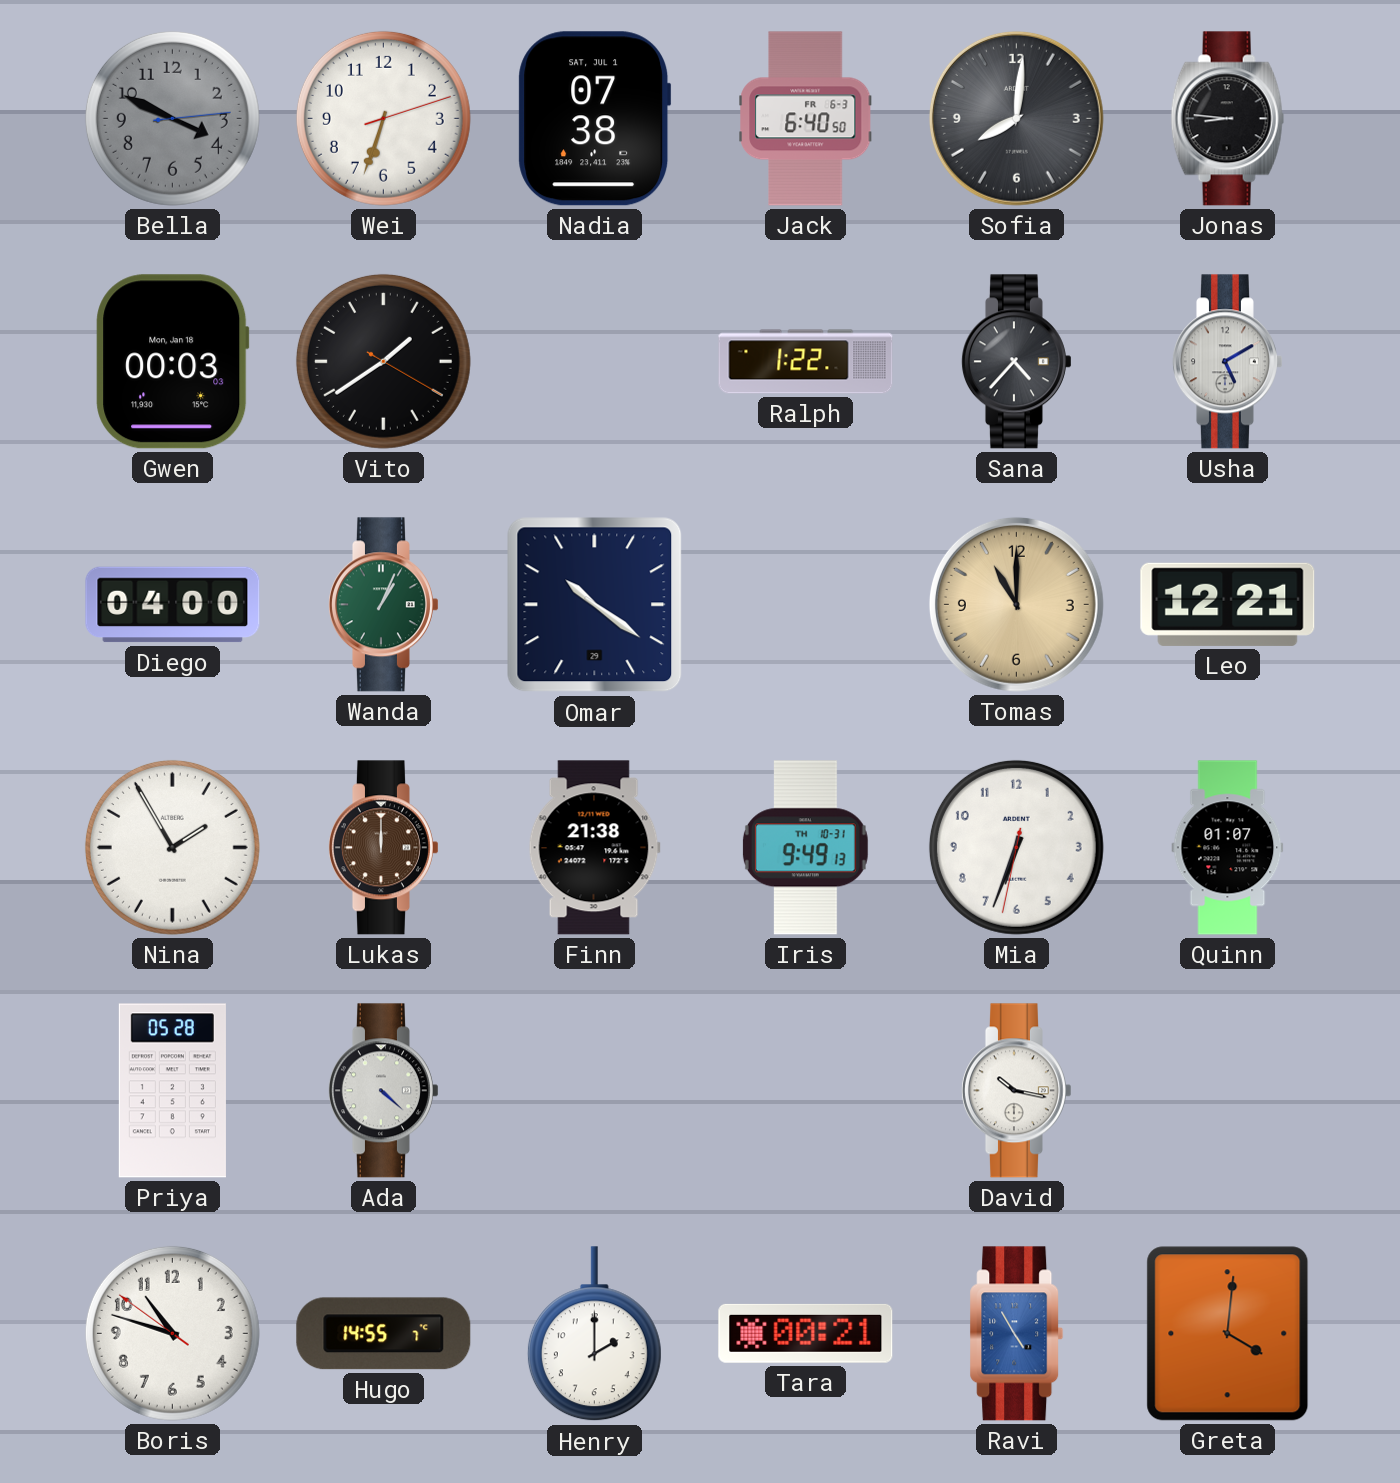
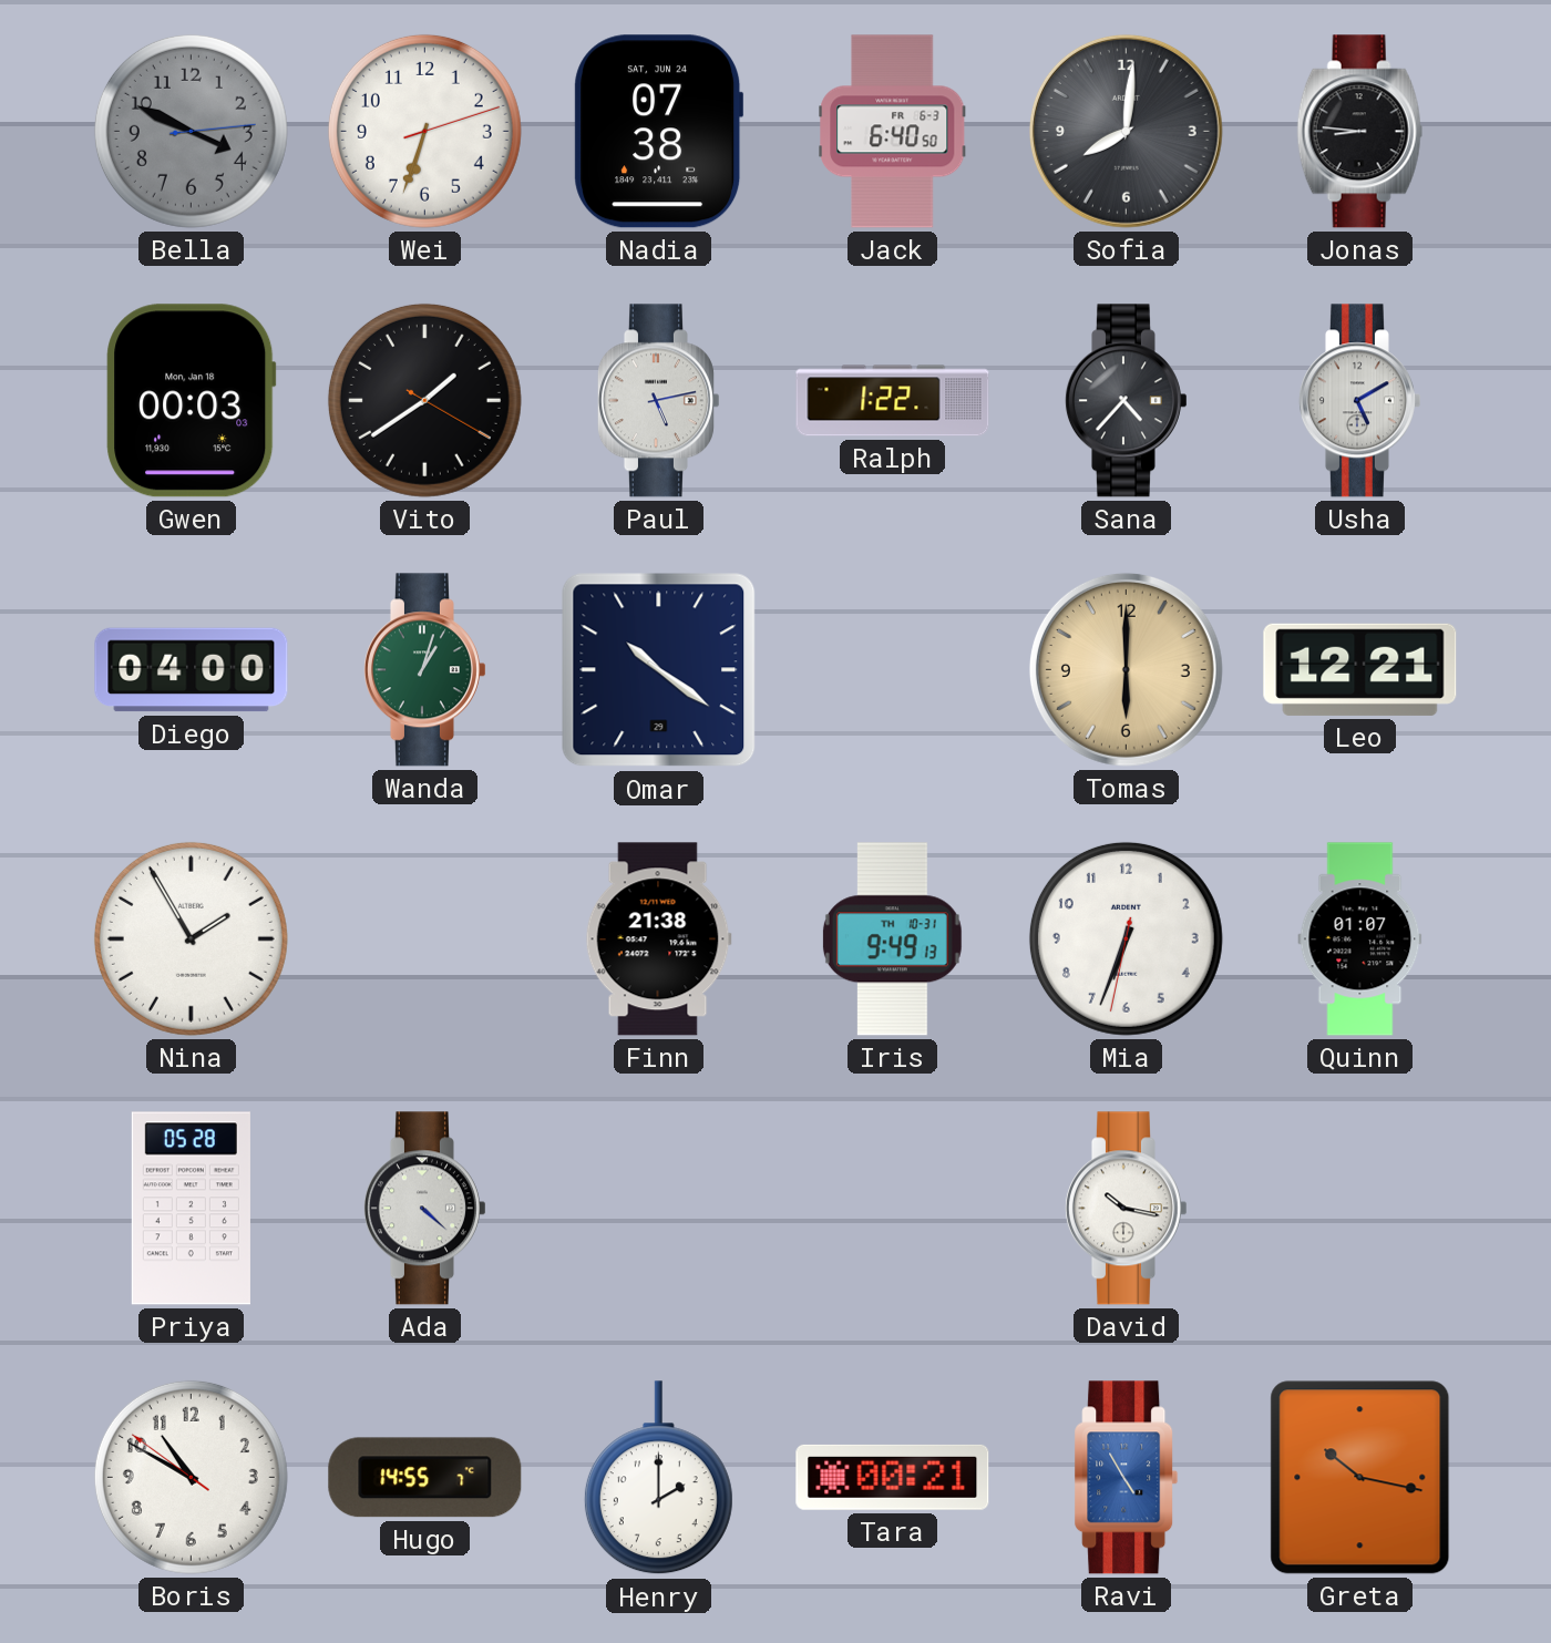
Nadia date: SAT, JUL 1 -> SAT, JUN 24 (659, 132)
Paul: none -> 5:13 (658, 401)
Wanda: 1:04 -> 1:03 (424, 670)
Tomas: 11:00 -> 6:00 (1126, 669)
Lukas: 12:00 -> none (383, 848)
Boris: 10:47 -> 10:49 (191, 1477)
Greta: 4:01 -> 10:17 (1360, 1478)
